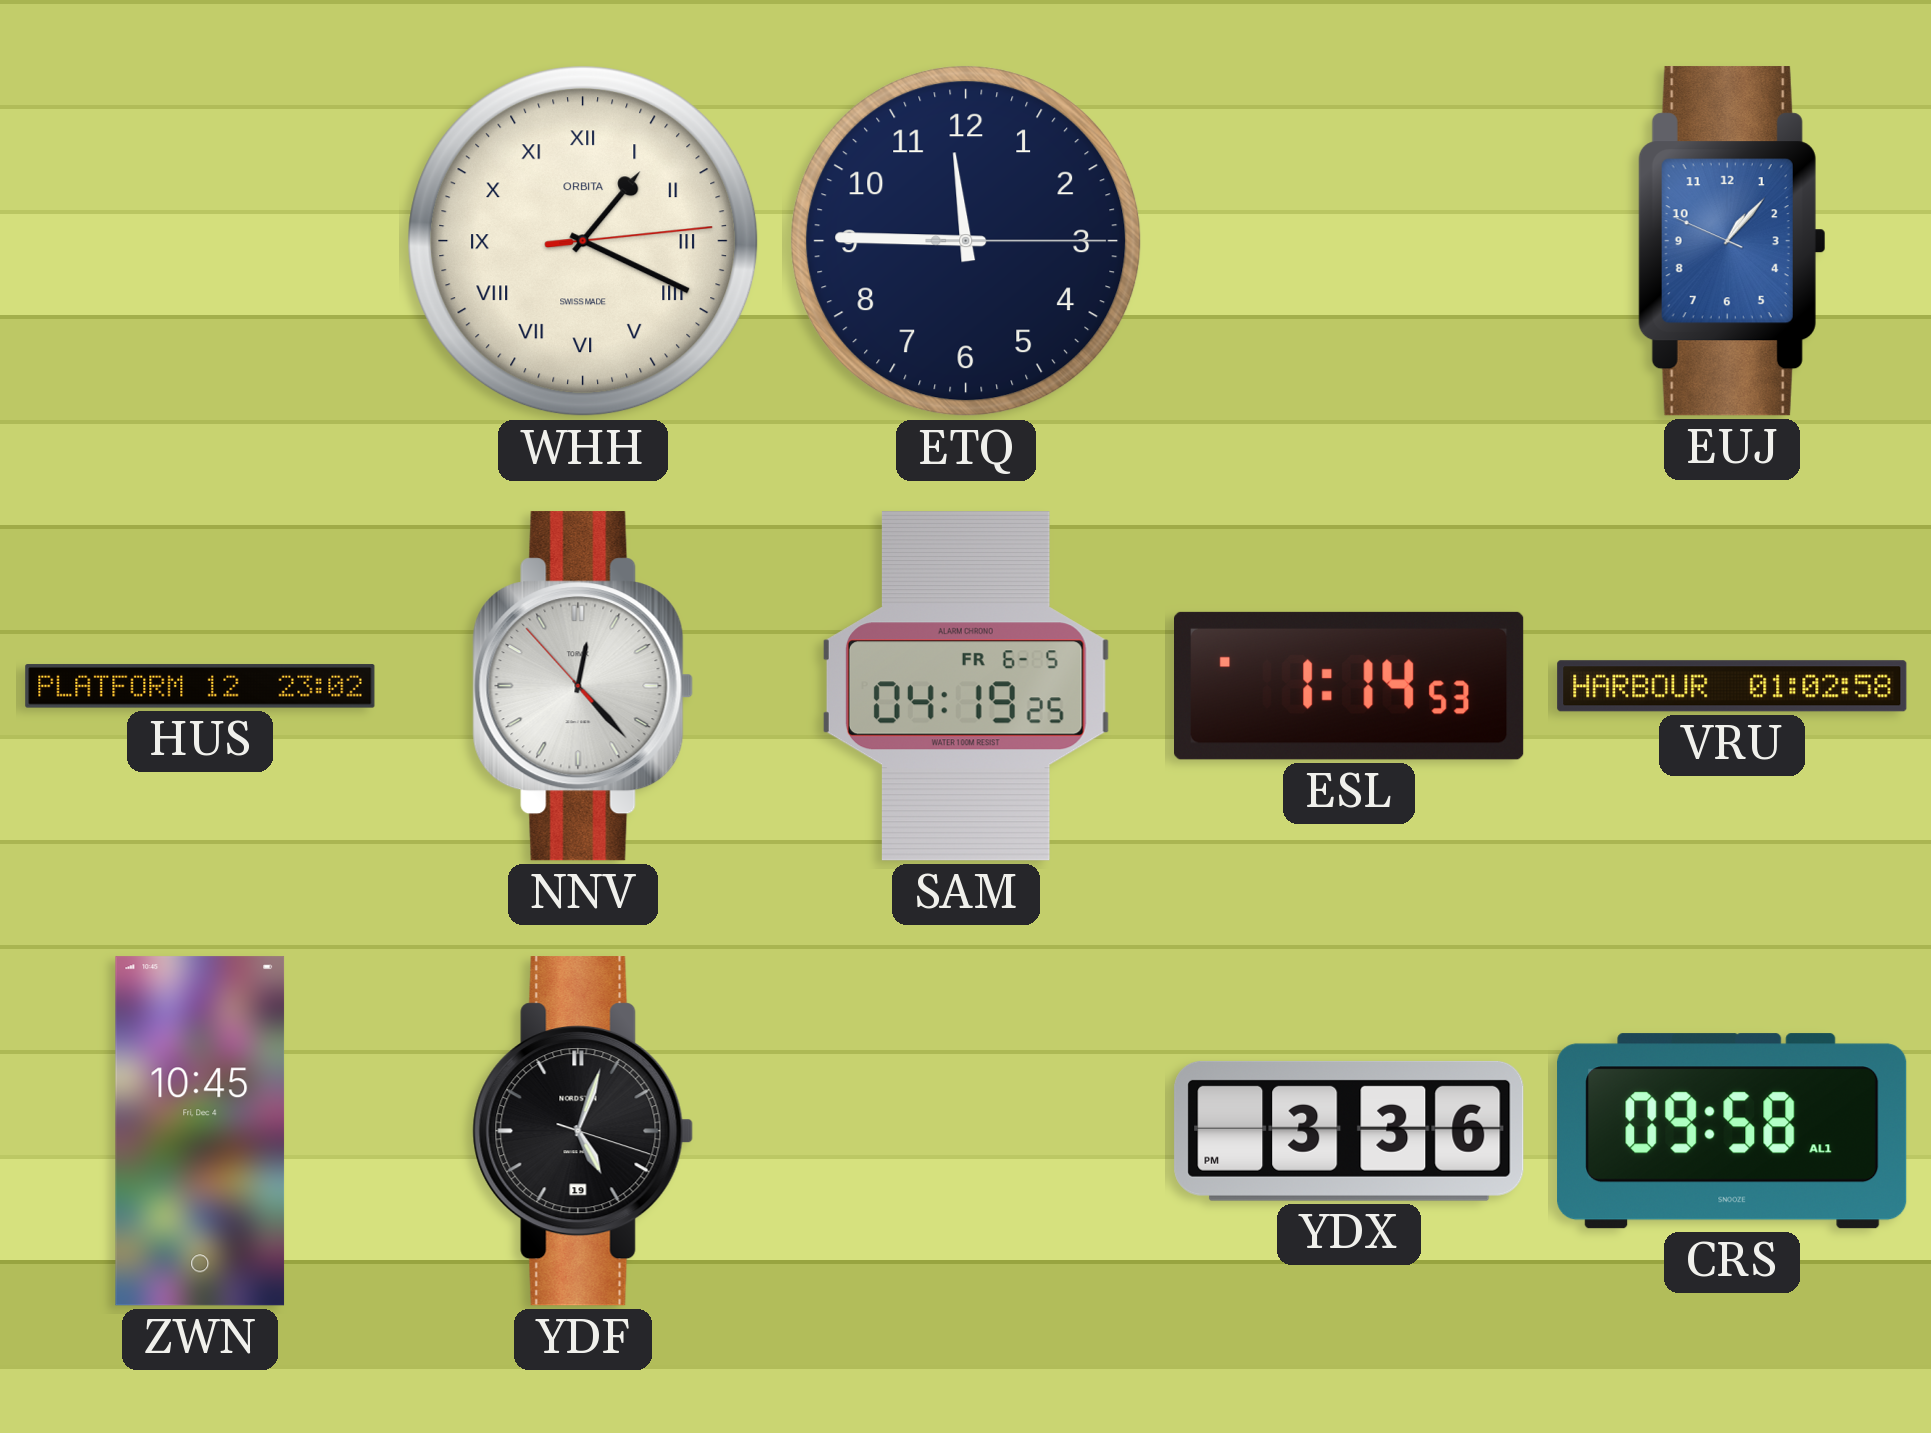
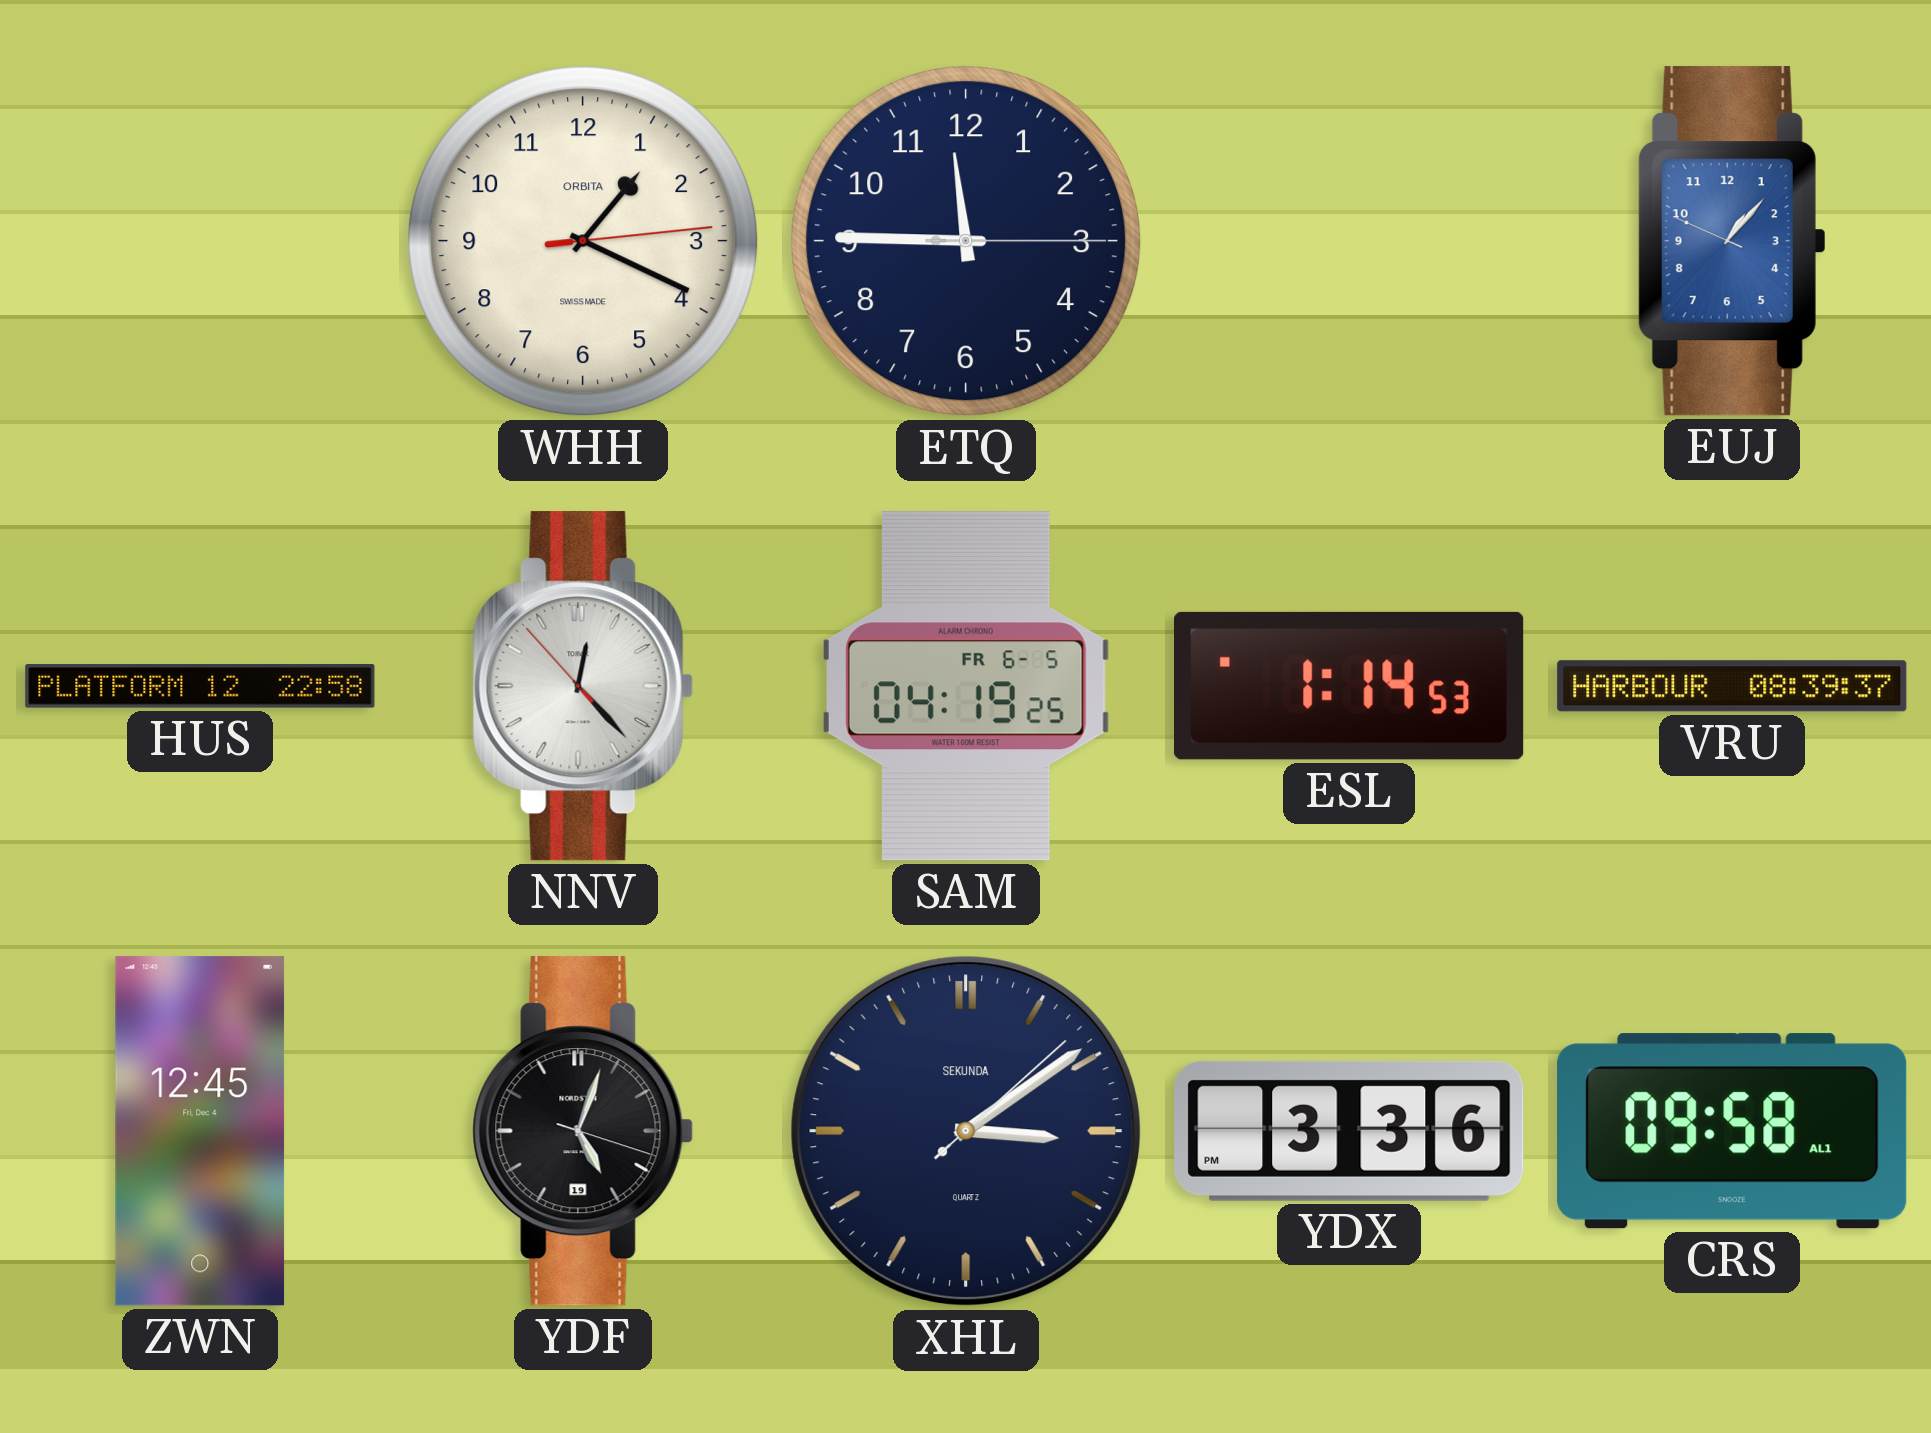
WHH numerals: Roman -> Arabic (583, 241)
HUS: 23:02 -> 22:58 (200, 686)
VRU: 01:02 -> 08:39 (1732, 686)
ZWN: 10:45 -> 12:45 (200, 1131)
XHL: none -> 3:09 (966, 1131)
